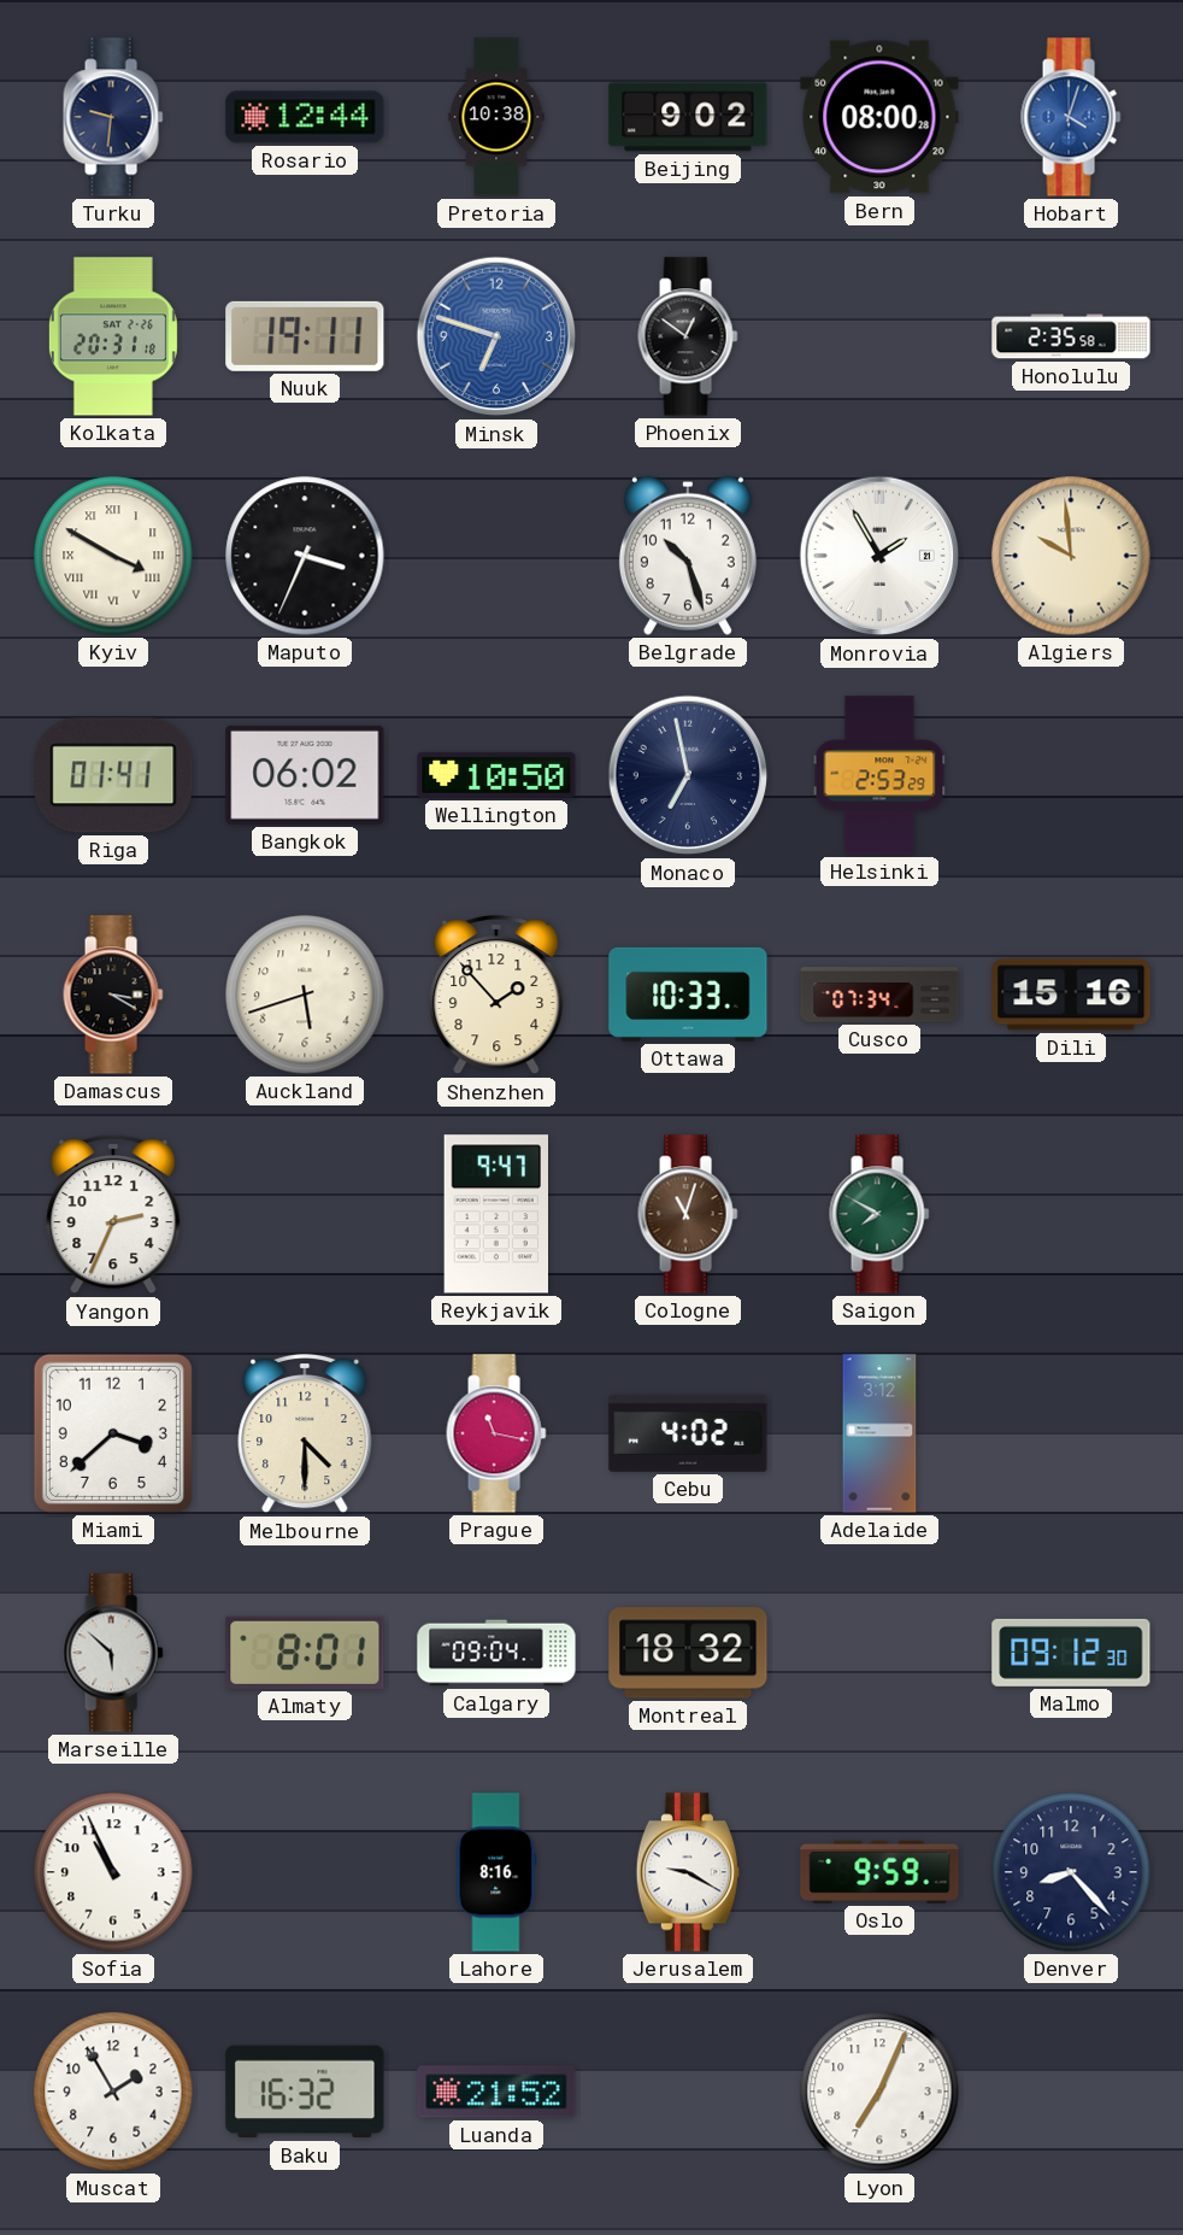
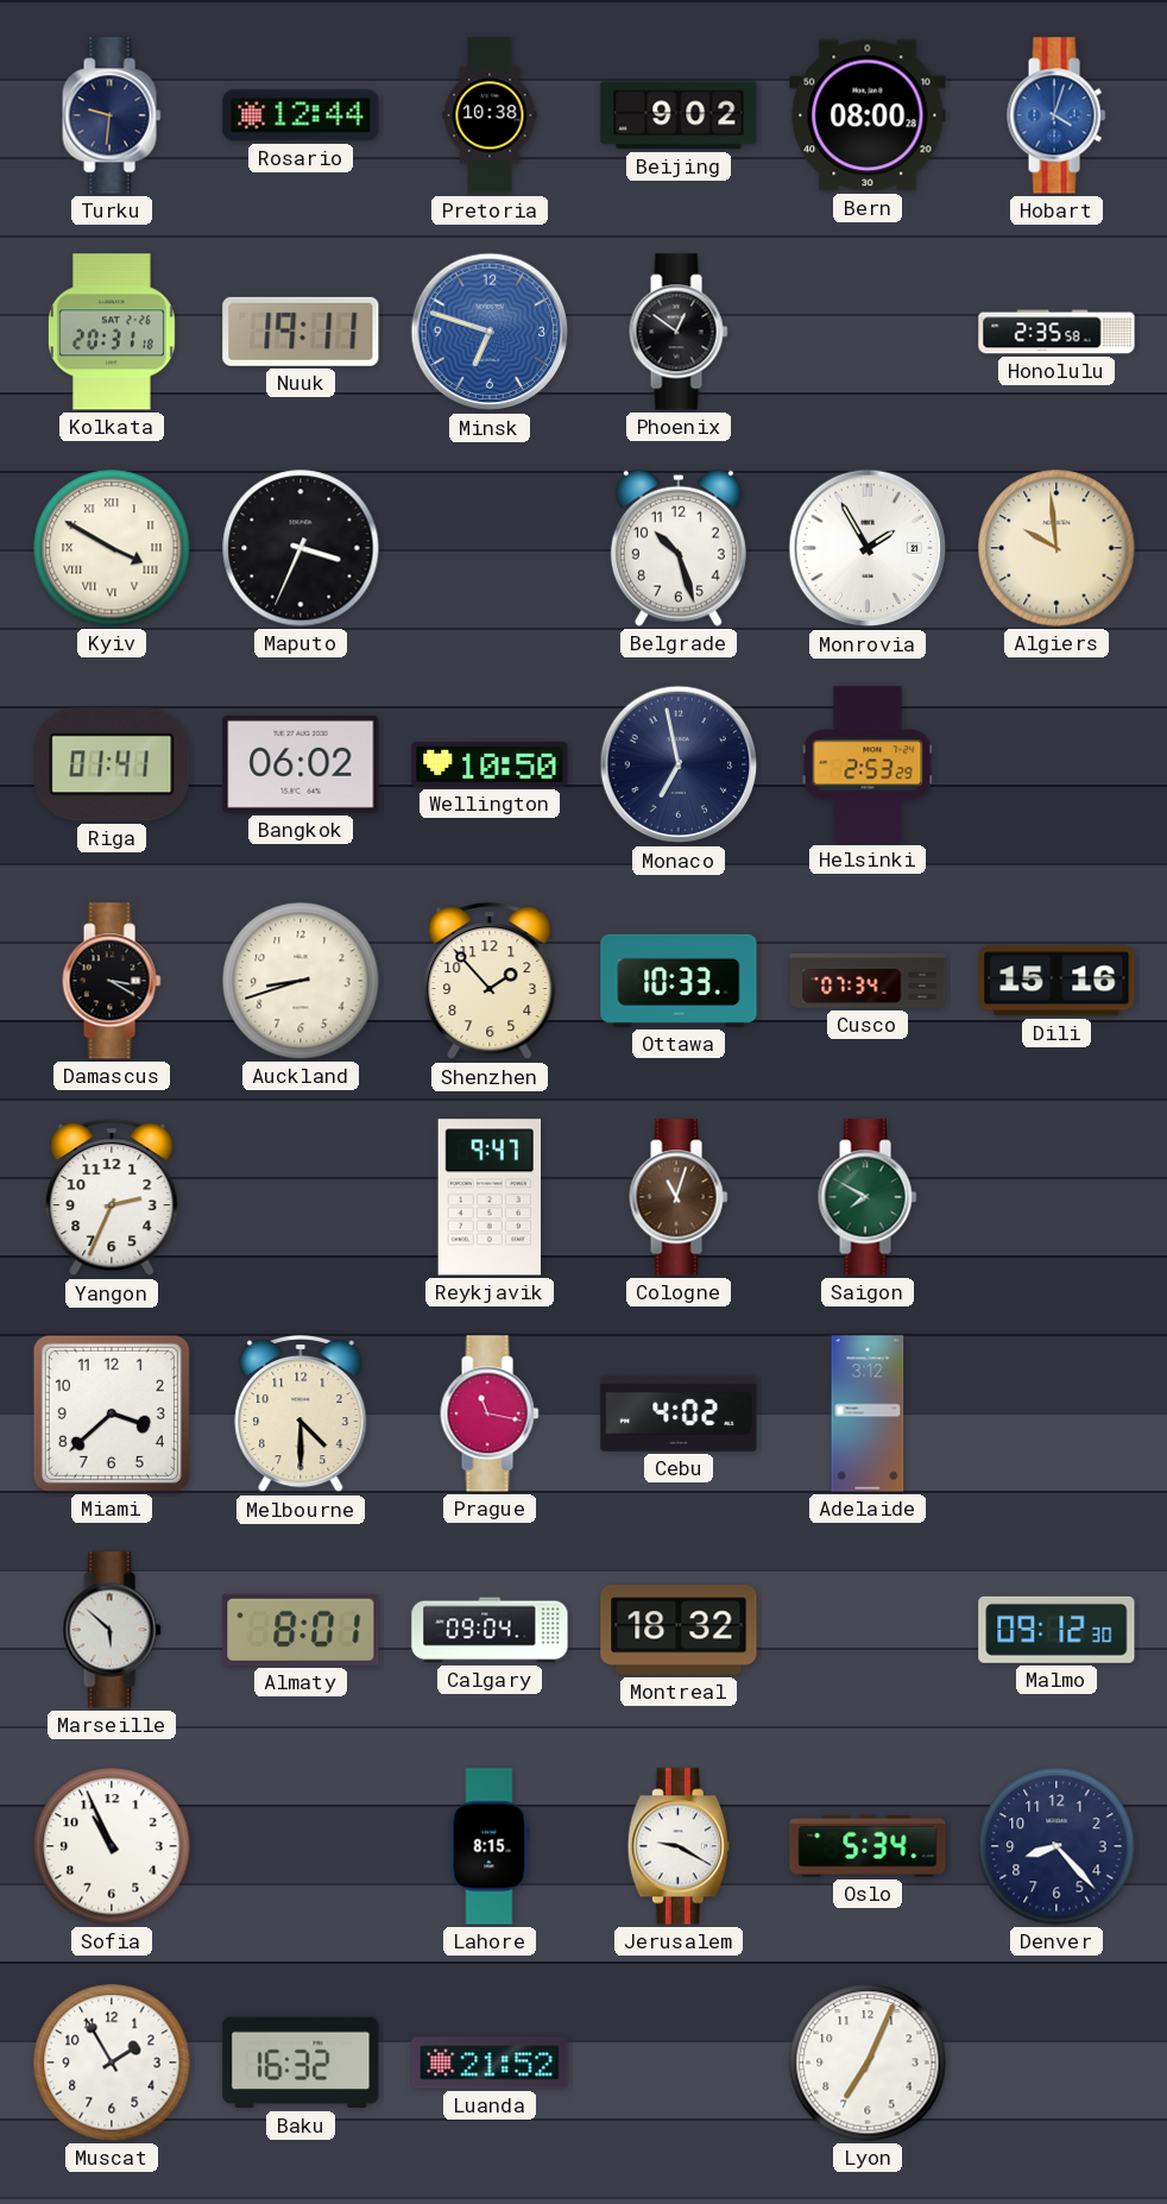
Auckland: 5:42 -> 8:42 (301, 981)
Lahore: 8:16 -> 8:15 (490, 1846)
Oslo: 9:59 -> 5:34 (868, 1846)
